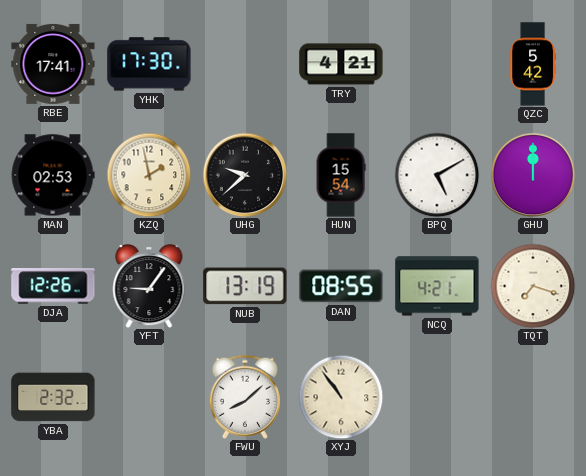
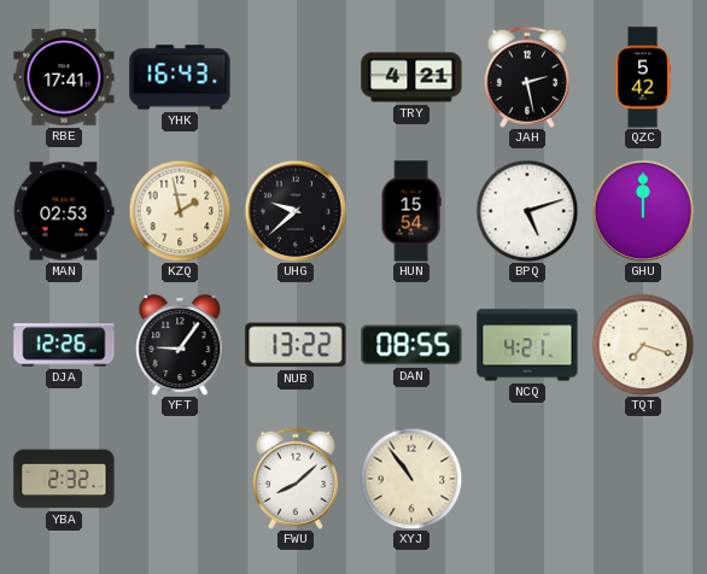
YHK: 17:30 -> 16:43 (180, 77)
JAH: none -> 2:28 (527, 77)
BPQ: 5:10 -> 5:12 (527, 211)
NUB: 13:19 -> 13:22 (296, 345)
